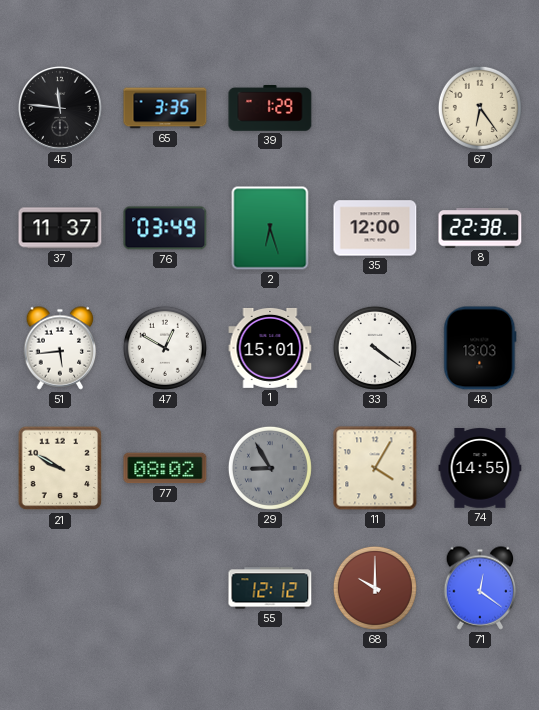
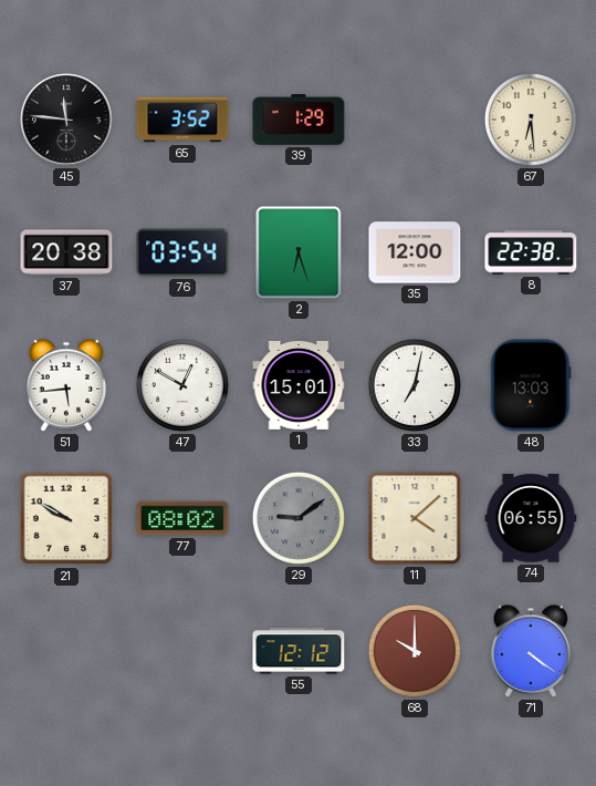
65: 3:35 -> 3:52 (182, 120)
67: 6:24 -> 6:29 (531, 120)
37: 11:37 -> 20:38 (66, 252)
76: 03:49 -> 03:54 (182, 252)
33: 4:21 -> 7:02 (415, 385)
29: 8:55 -> 9:09 (299, 518)
11: 4:05 -> 4:08 (415, 518)
74: 14:55 -> 06:55 (531, 519)
71: 12:21 -> 4:21 (531, 651)
